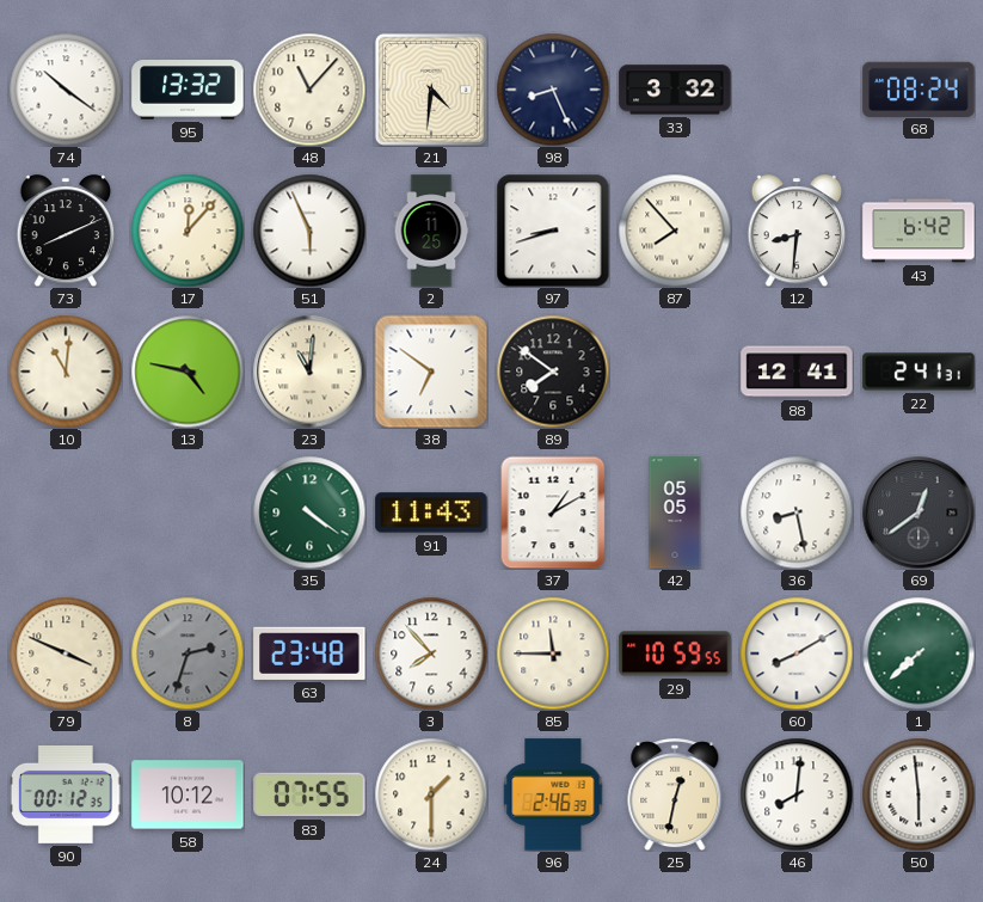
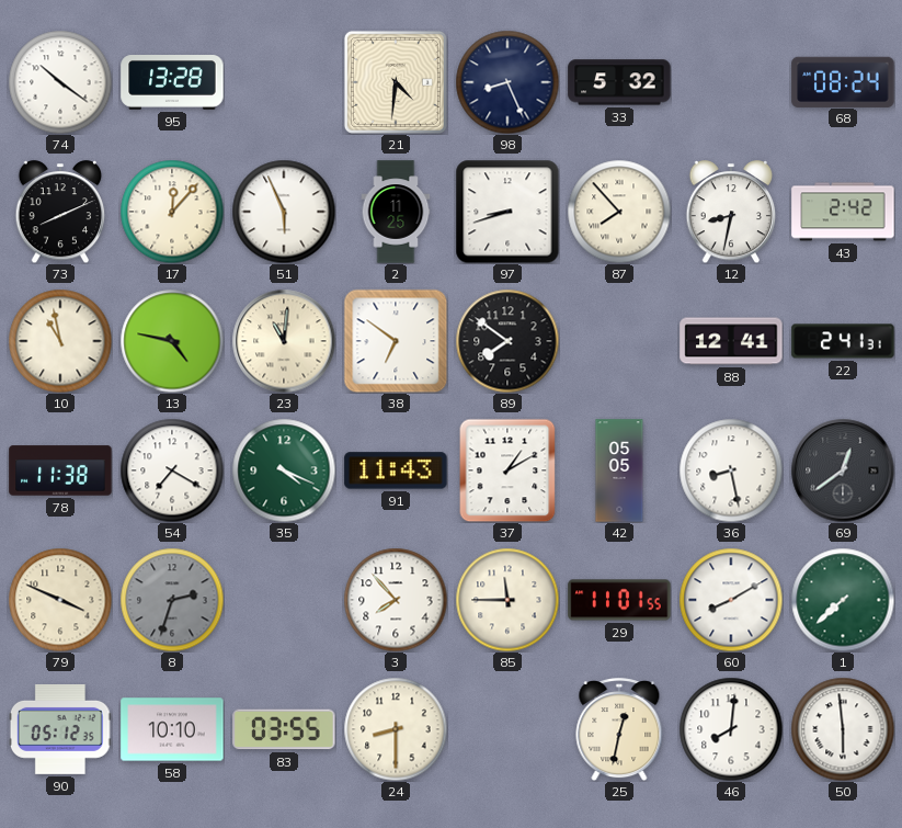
95: 13:32 -> 13:28 (172, 83)
48: 11:07 -> none (309, 90)
33: 3:32 -> 5:32 (619, 82)
12: 8:31 -> 8:32 (731, 213)
43: 6:42 -> 2:42 (843, 212)
10: 11:01 -> 10:58 (60, 341)
78: none -> 11:38 (60, 470)
54: none -> 7:20 (172, 470)
35: 4:21 -> 4:19 (284, 470)
63: 23:48 -> none (309, 654)
29: 10:59 -> 11:01 (619, 600)
90: 00:12 -> 05:12 (60, 729)
58: 10:12 -> 10:10 (172, 729)
83: 07:55 -> 03:55 (284, 729)
24: 1:30 -> 8:30 (396, 729)
96: 2:46 -> none (553, 794)
